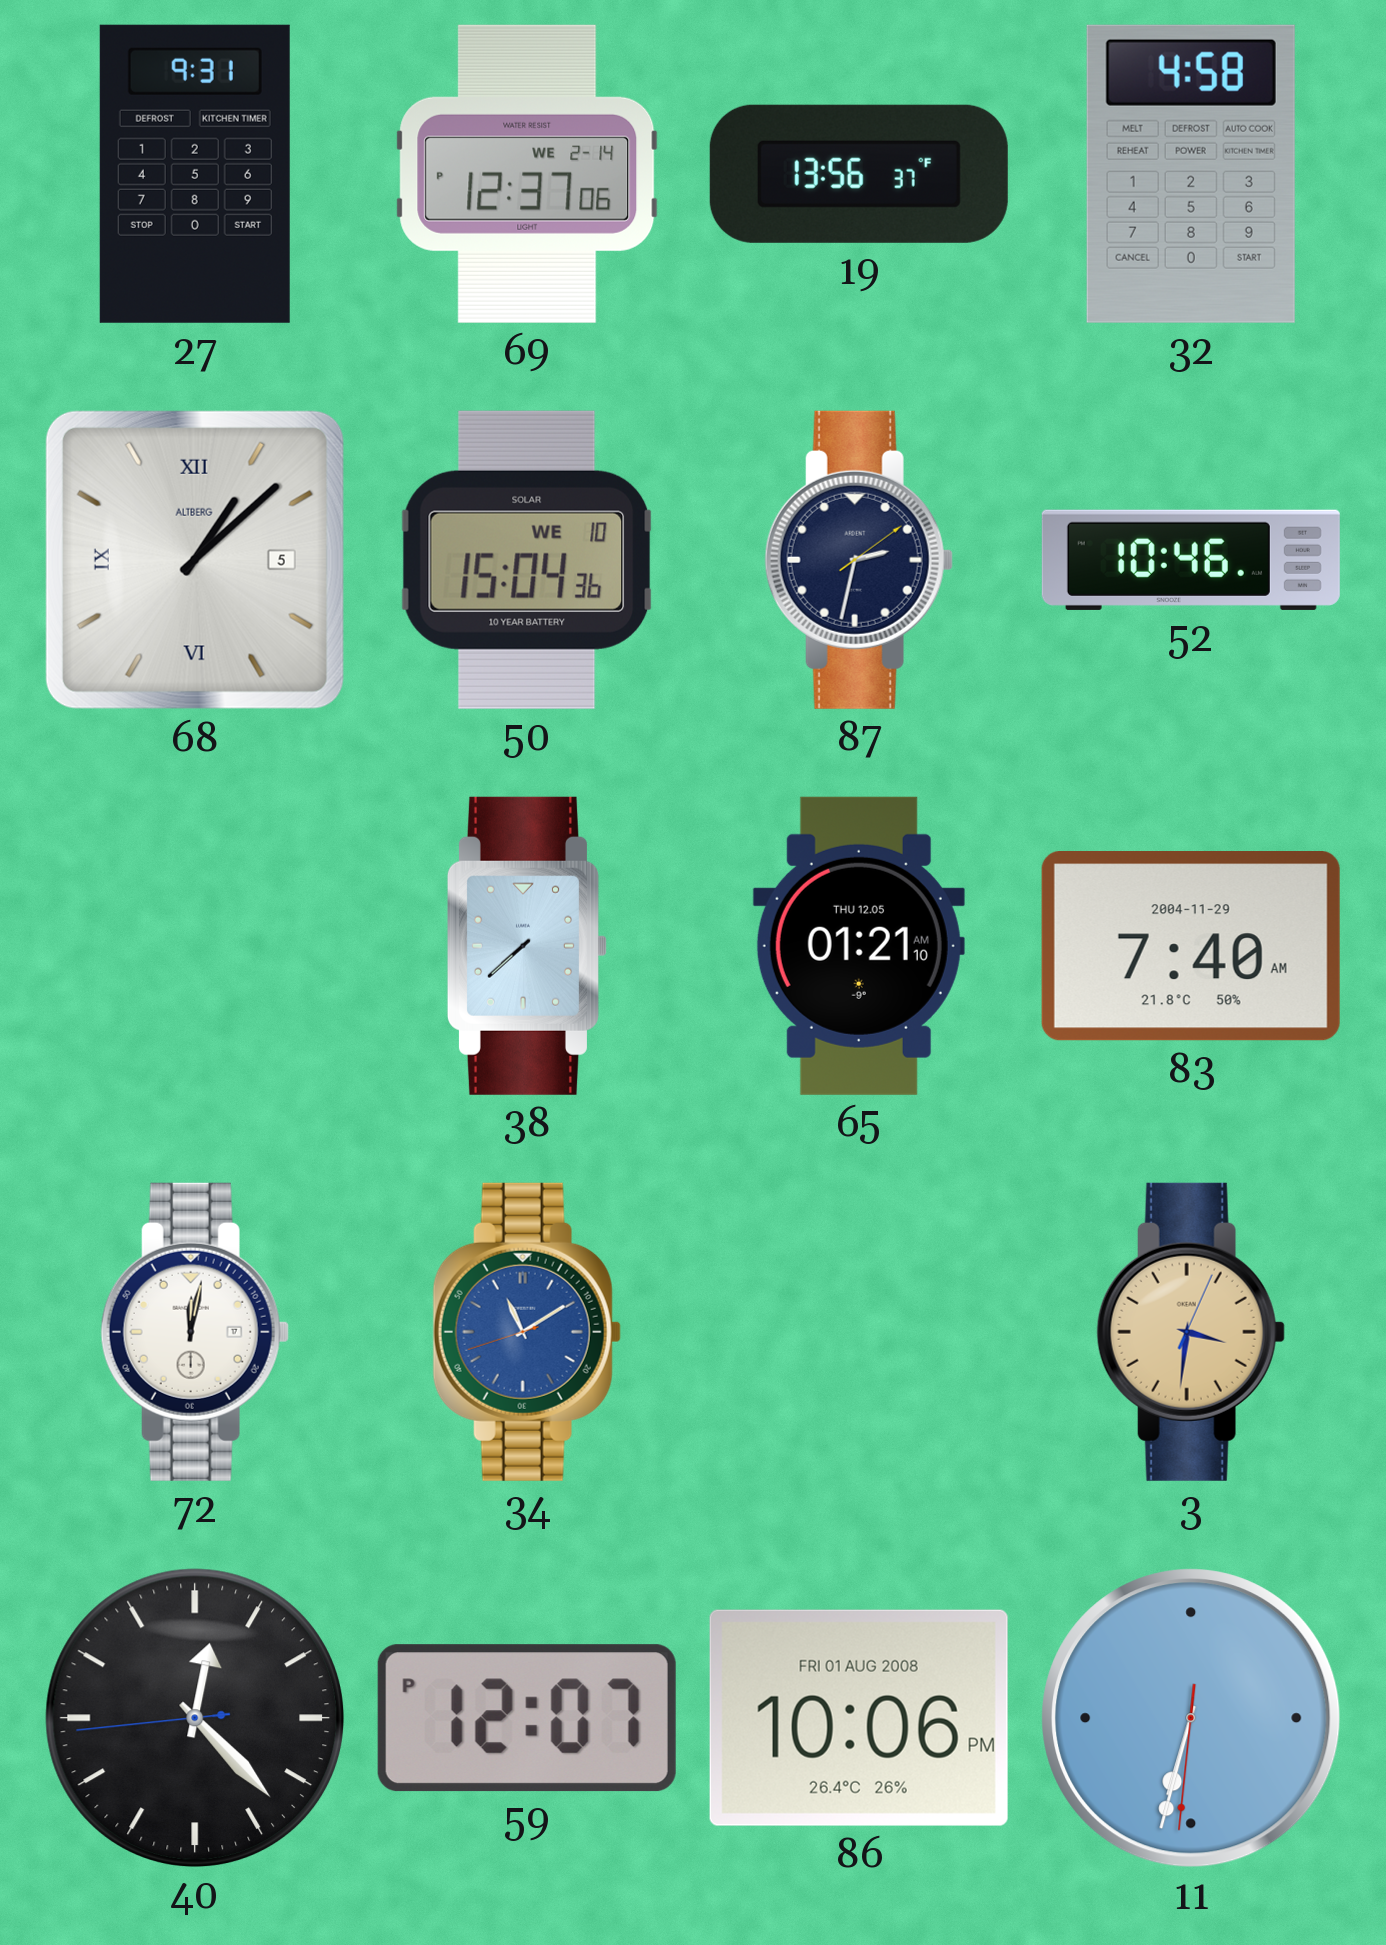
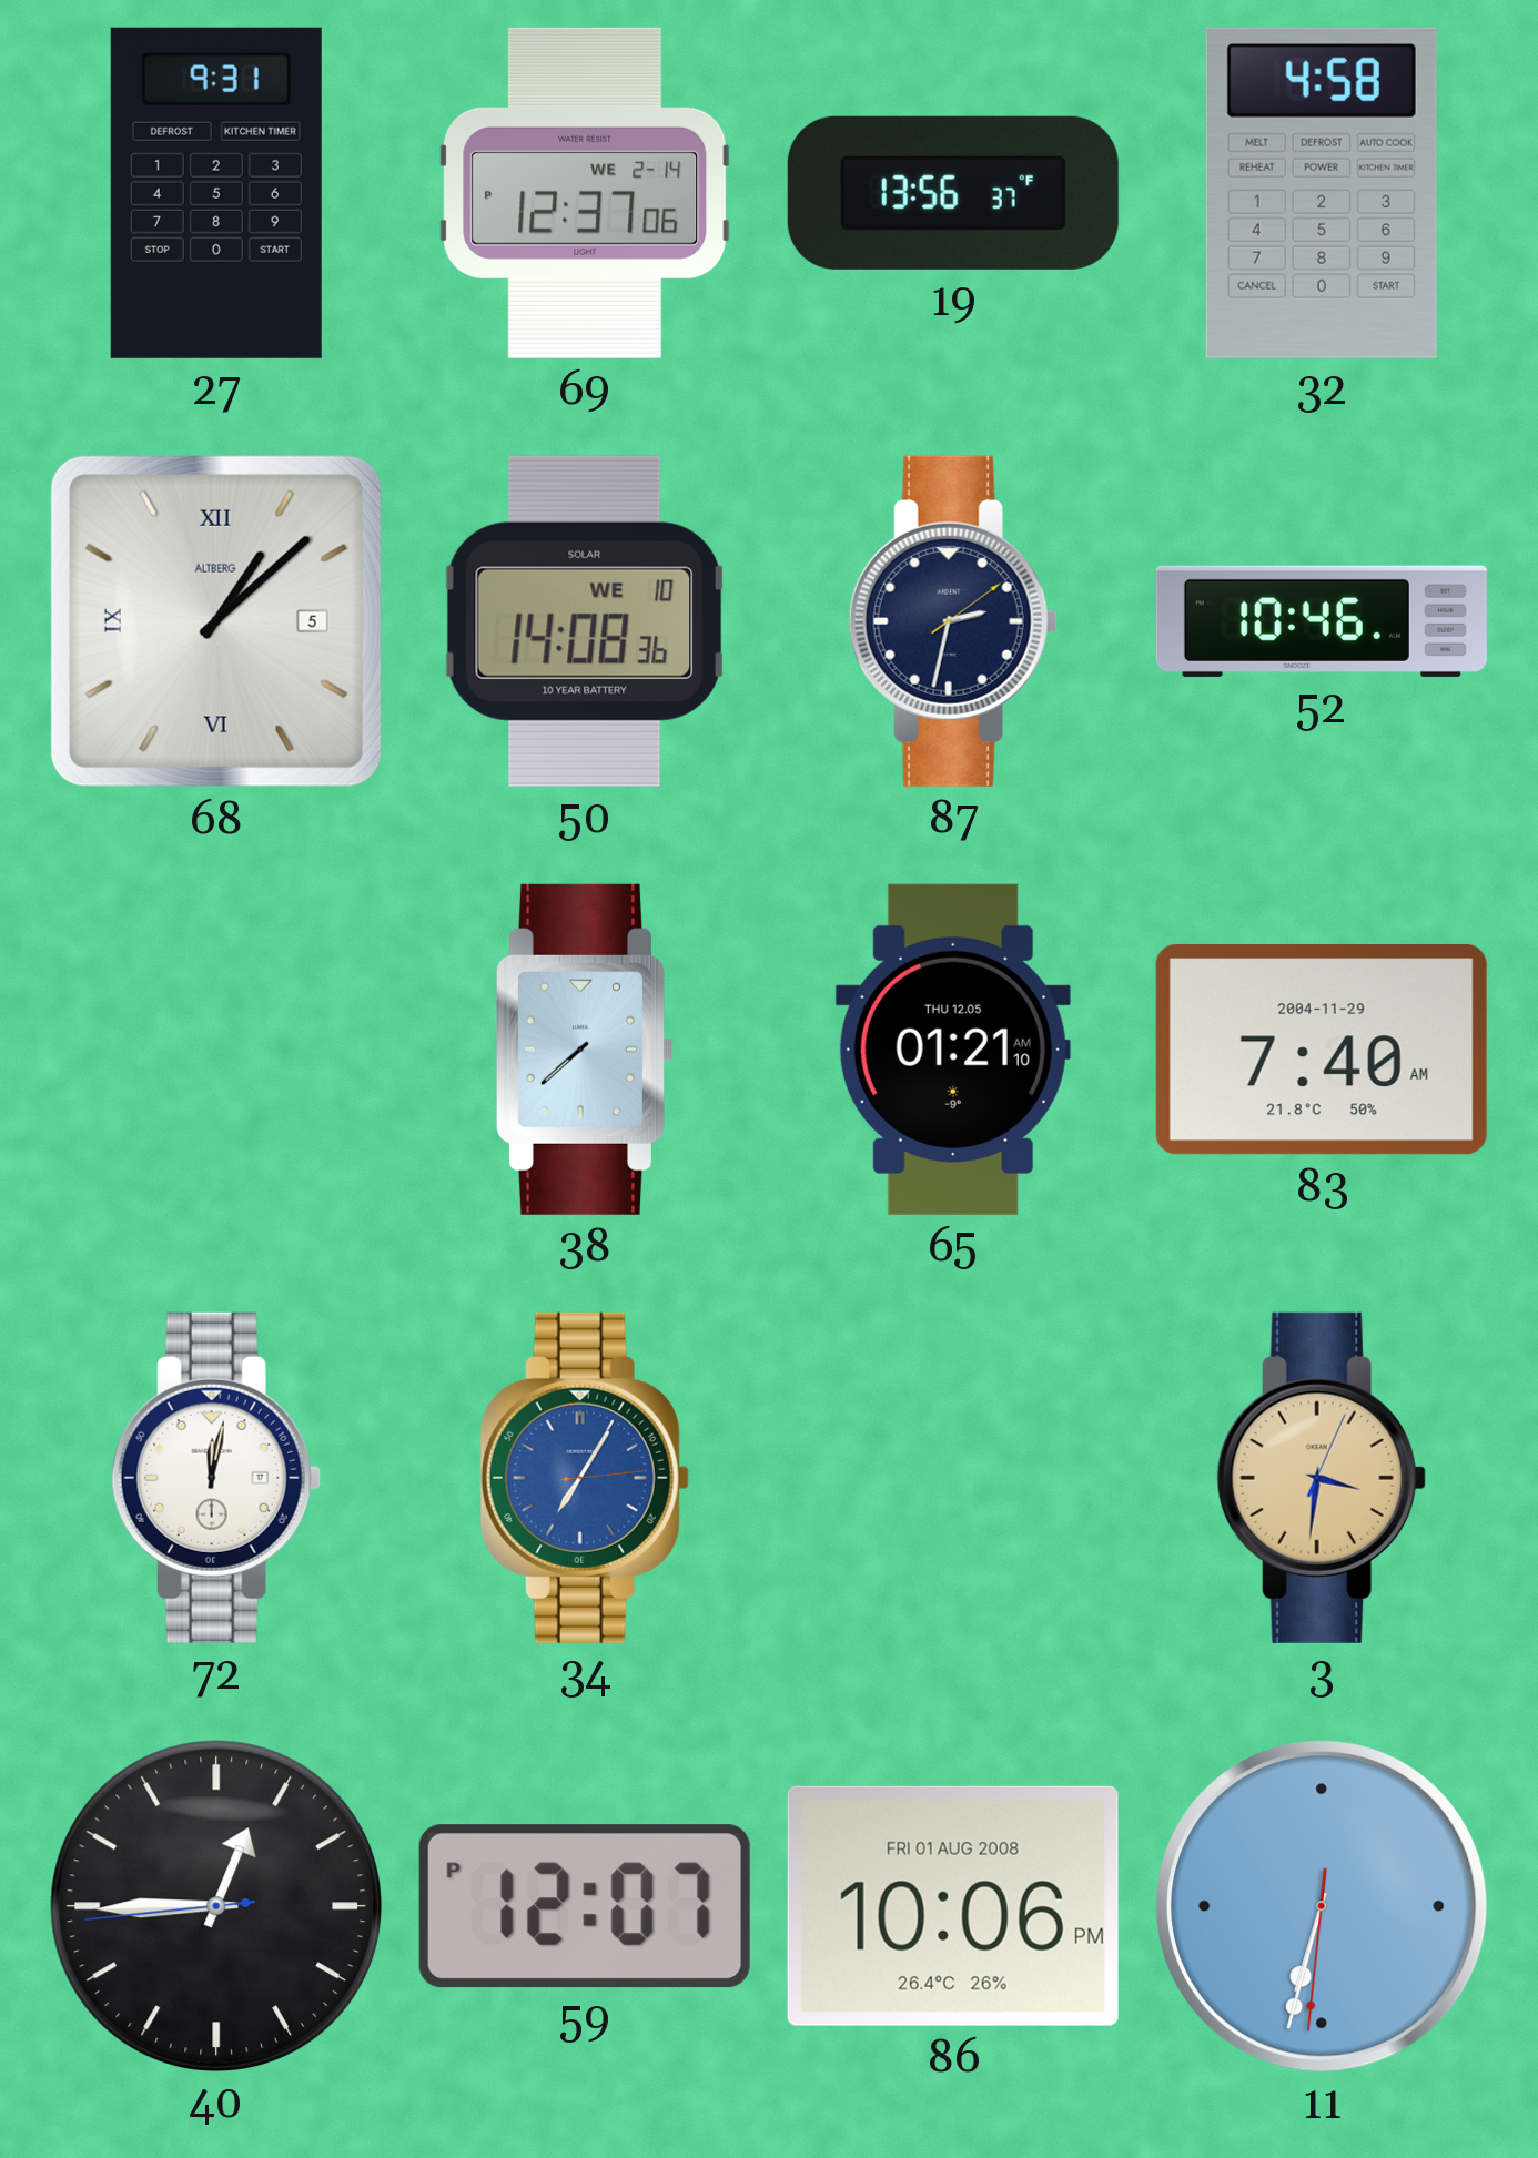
50: 15:04 -> 14:08 (585, 621)
34: 11:09 -> 7:05 (585, 1478)
40: 12:22 -> 12:44 (216, 1906)
